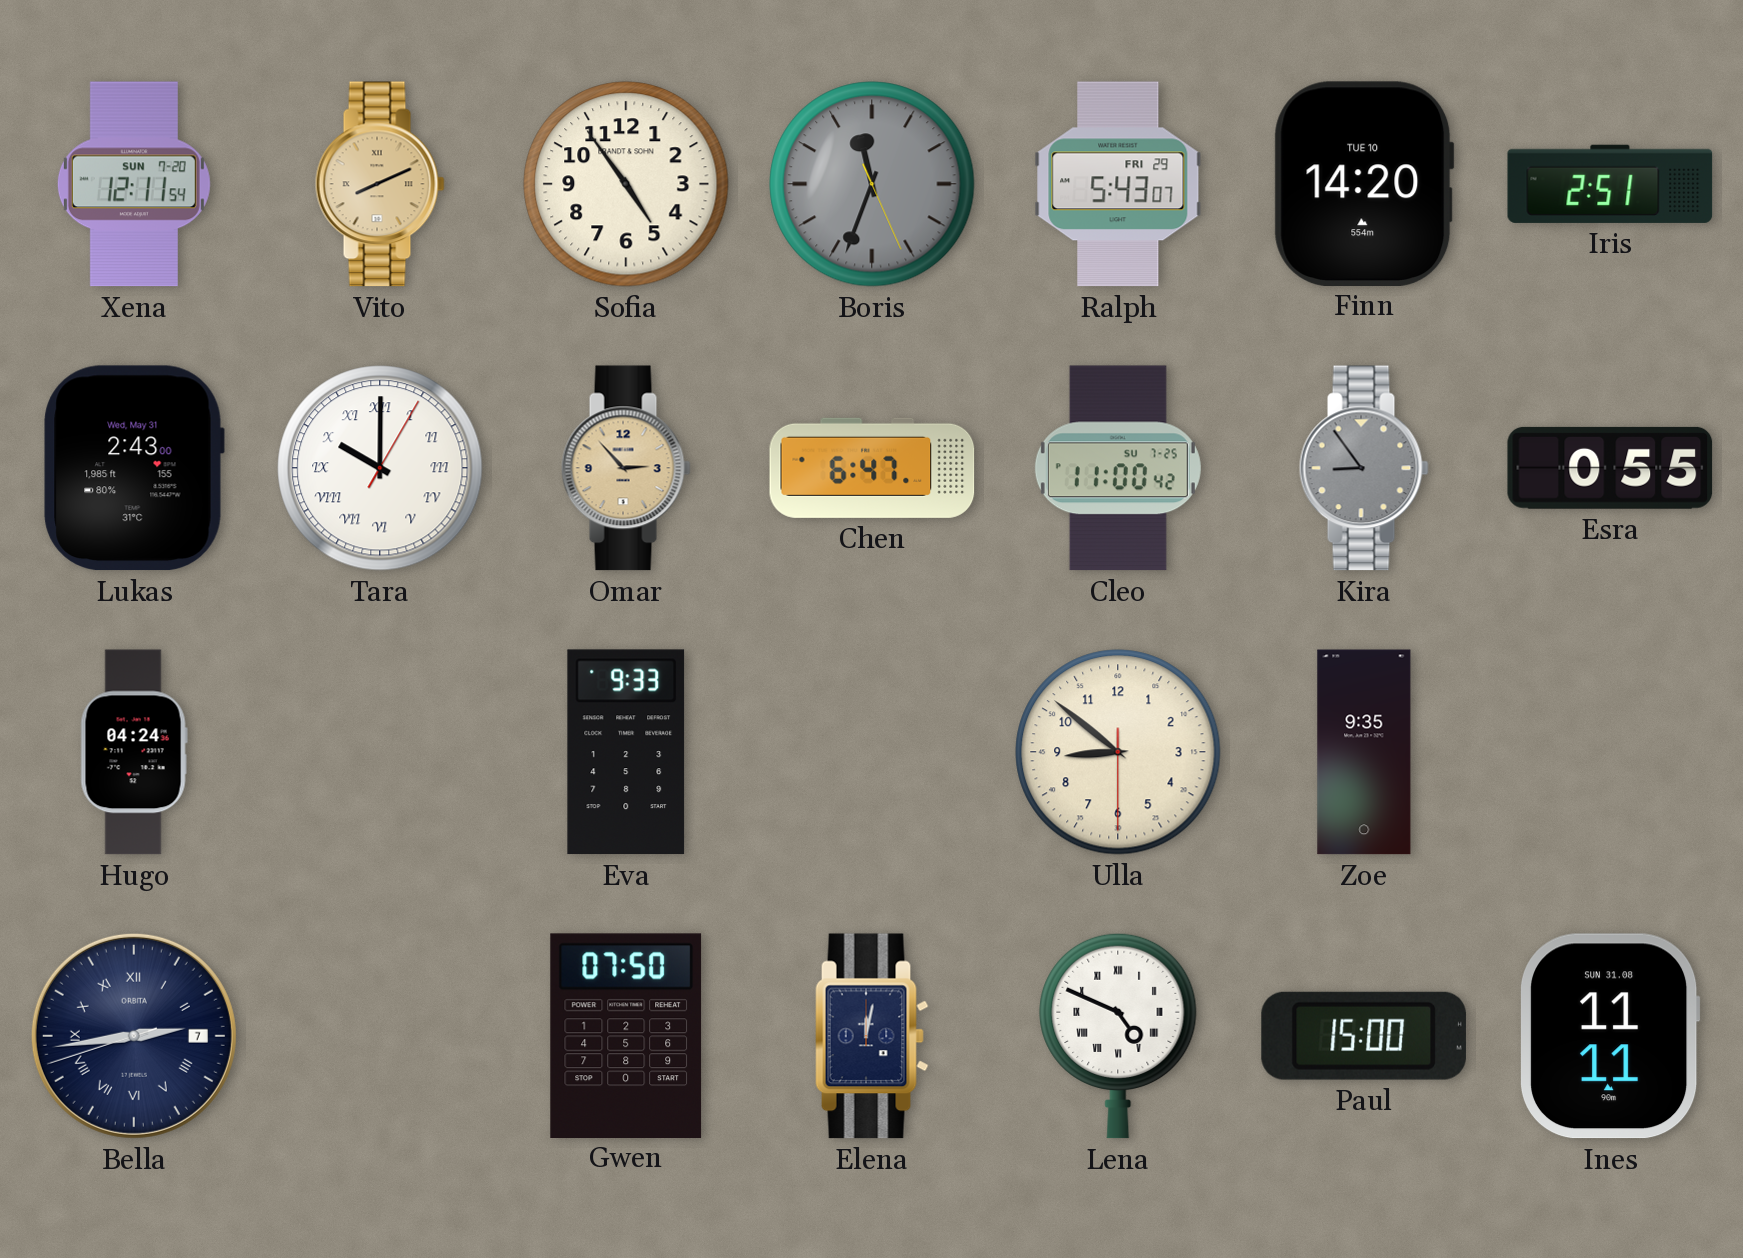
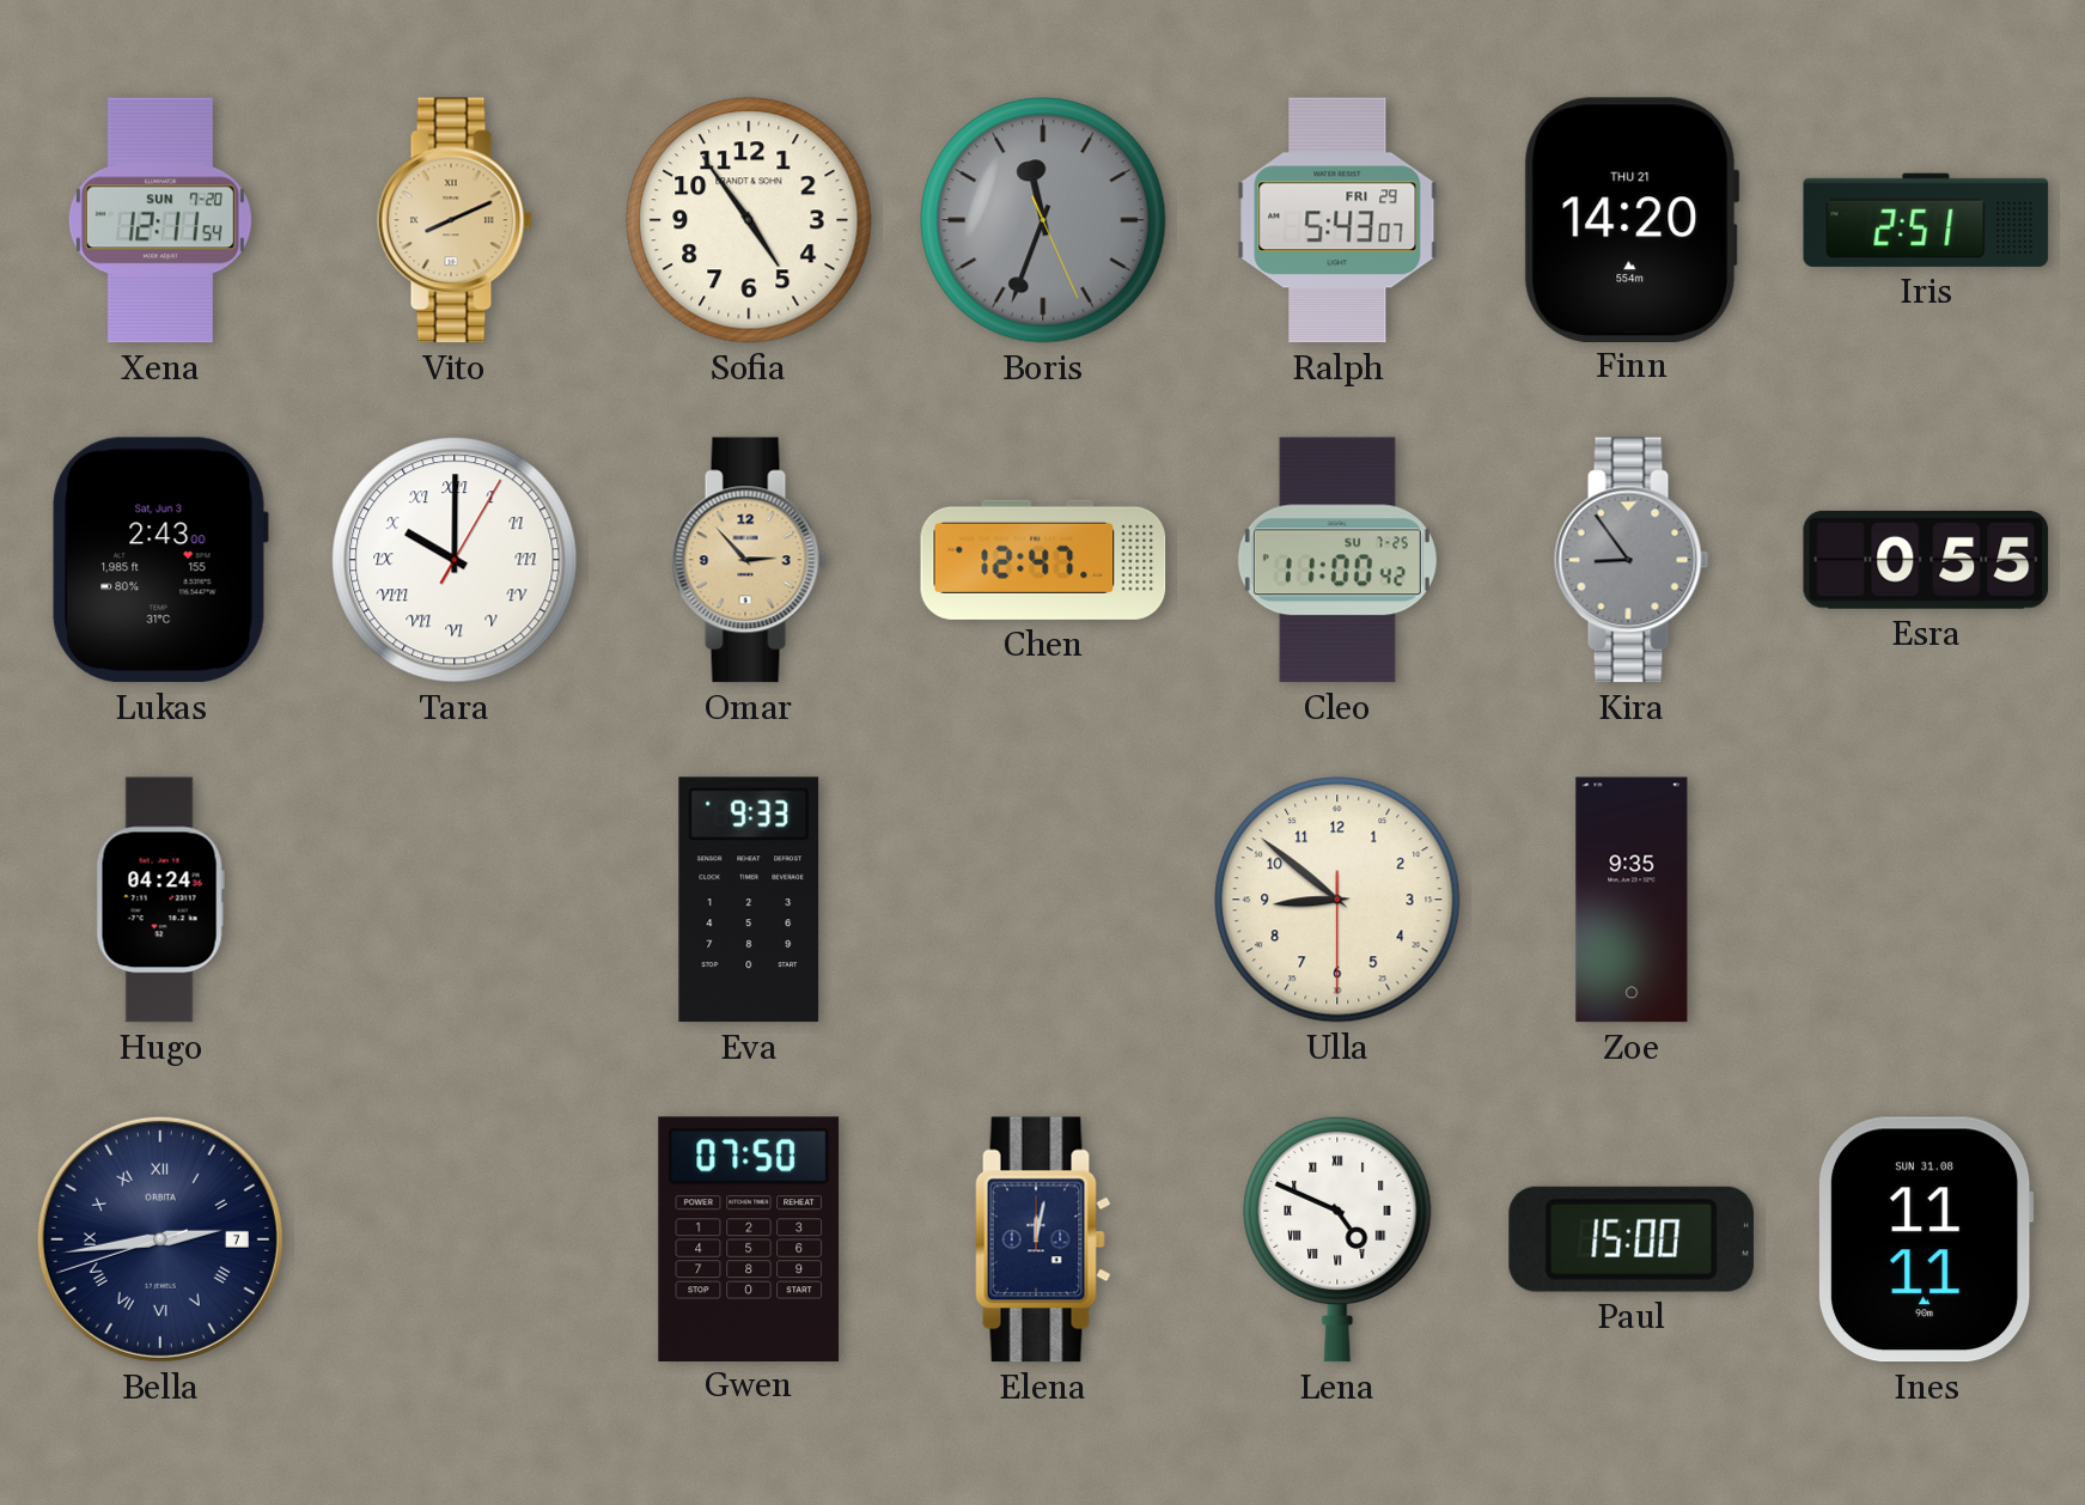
Finn date: TUE 10 -> THU 21 (1632, 219)
Lukas date: Wed, May 31 -> Sat, Jun 3 (160, 560)
Chen: 6:47 -> 12:47 (1043, 560)
